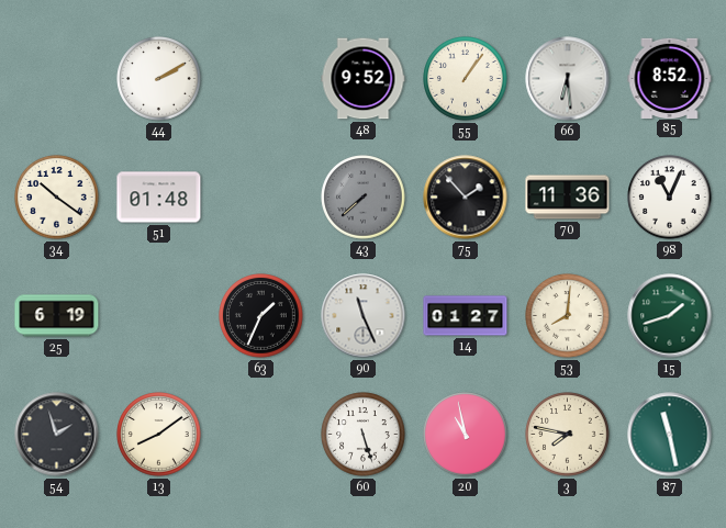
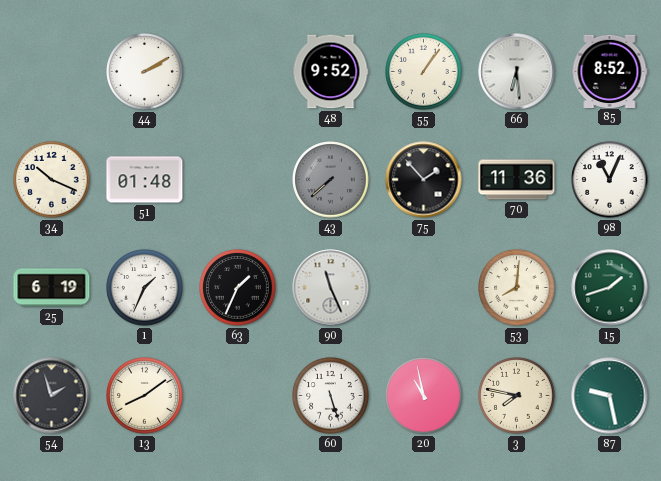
34: 10:21 -> 10:19 (52, 180)
1: none -> 1:34 (145, 288)
14: 01:27 -> none (466, 316)
87: 11:28 -> 9:28 (610, 396)
